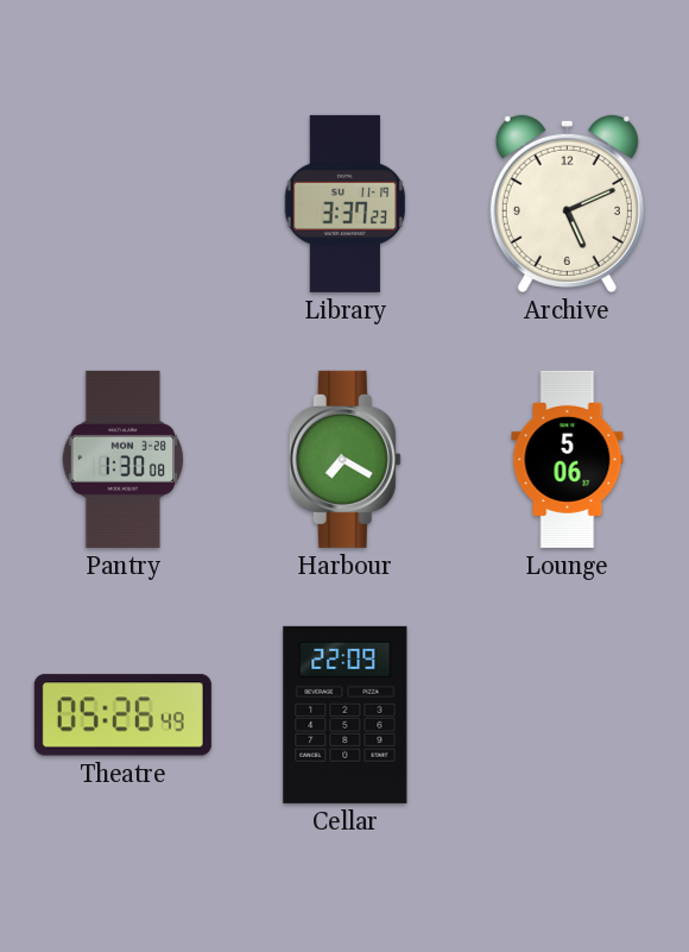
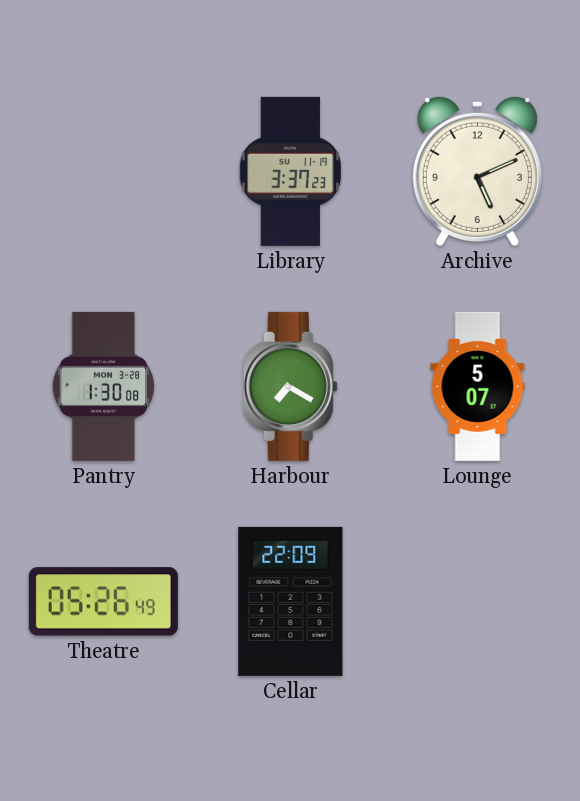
Lounge: 5:06 -> 5:07 (478, 386)
